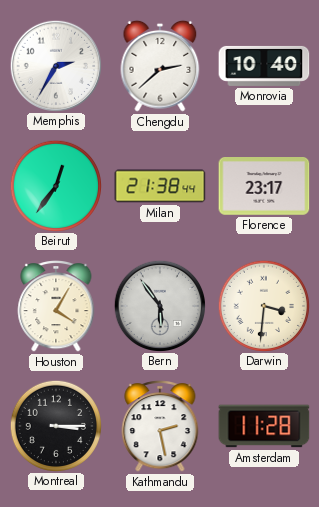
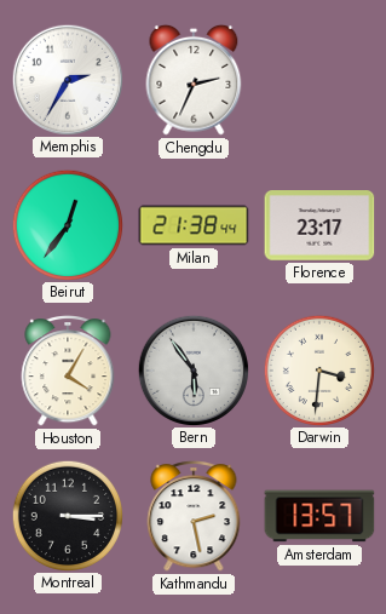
Chengdu: 2:38 -> 2:34 (194, 80)
Monrovia: 10:40 -> none (264, 66)
Amsterdam: 11:28 -> 13:57 (319, 516)
